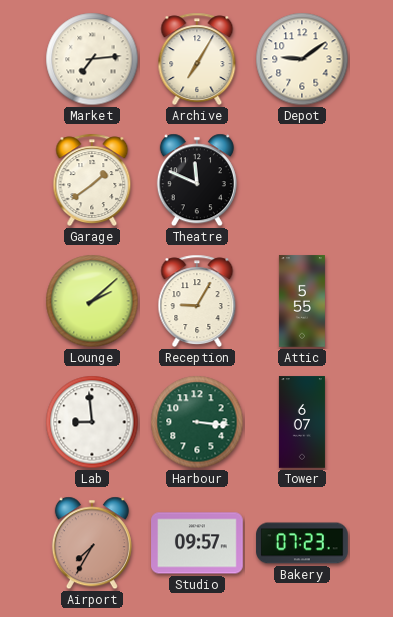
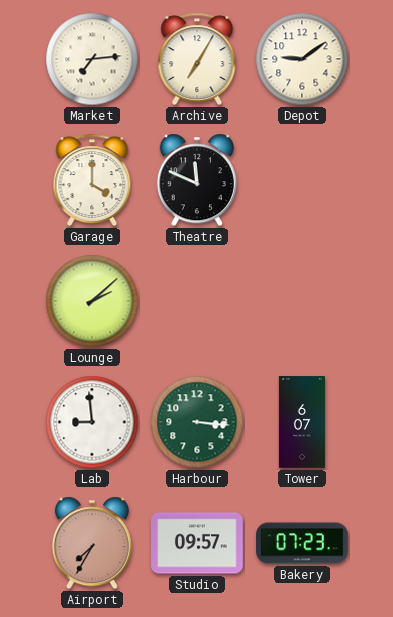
Garage: 1:39 -> 4:00 (92, 180)
Reception: 9:05 -> none (197, 301)
Attic: 5:55 -> none (302, 301)
